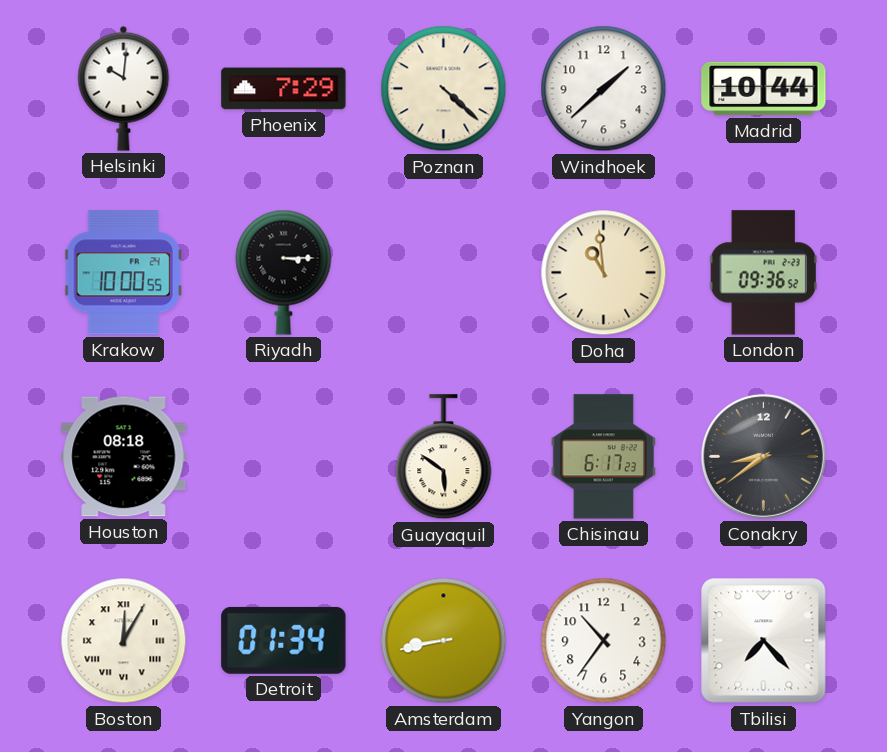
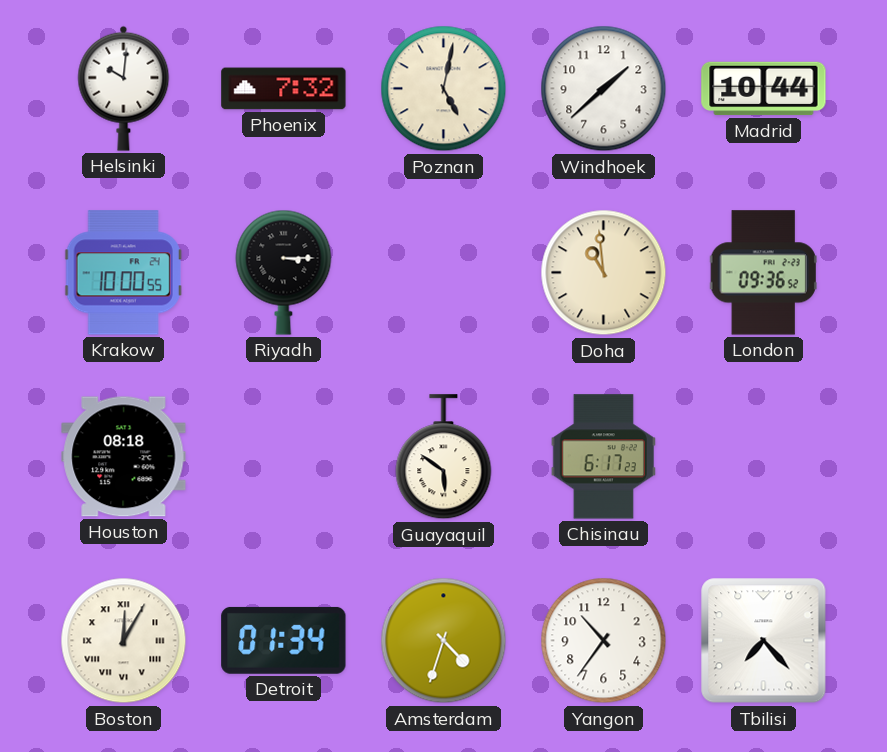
Phoenix: 7:29 -> 7:32 (284, 89)
Poznan: 4:22 -> 5:02 (444, 89)
Conakry: 8:39 -> none (763, 456)
Amsterdam: 8:43 -> 4:33 (444, 641)
